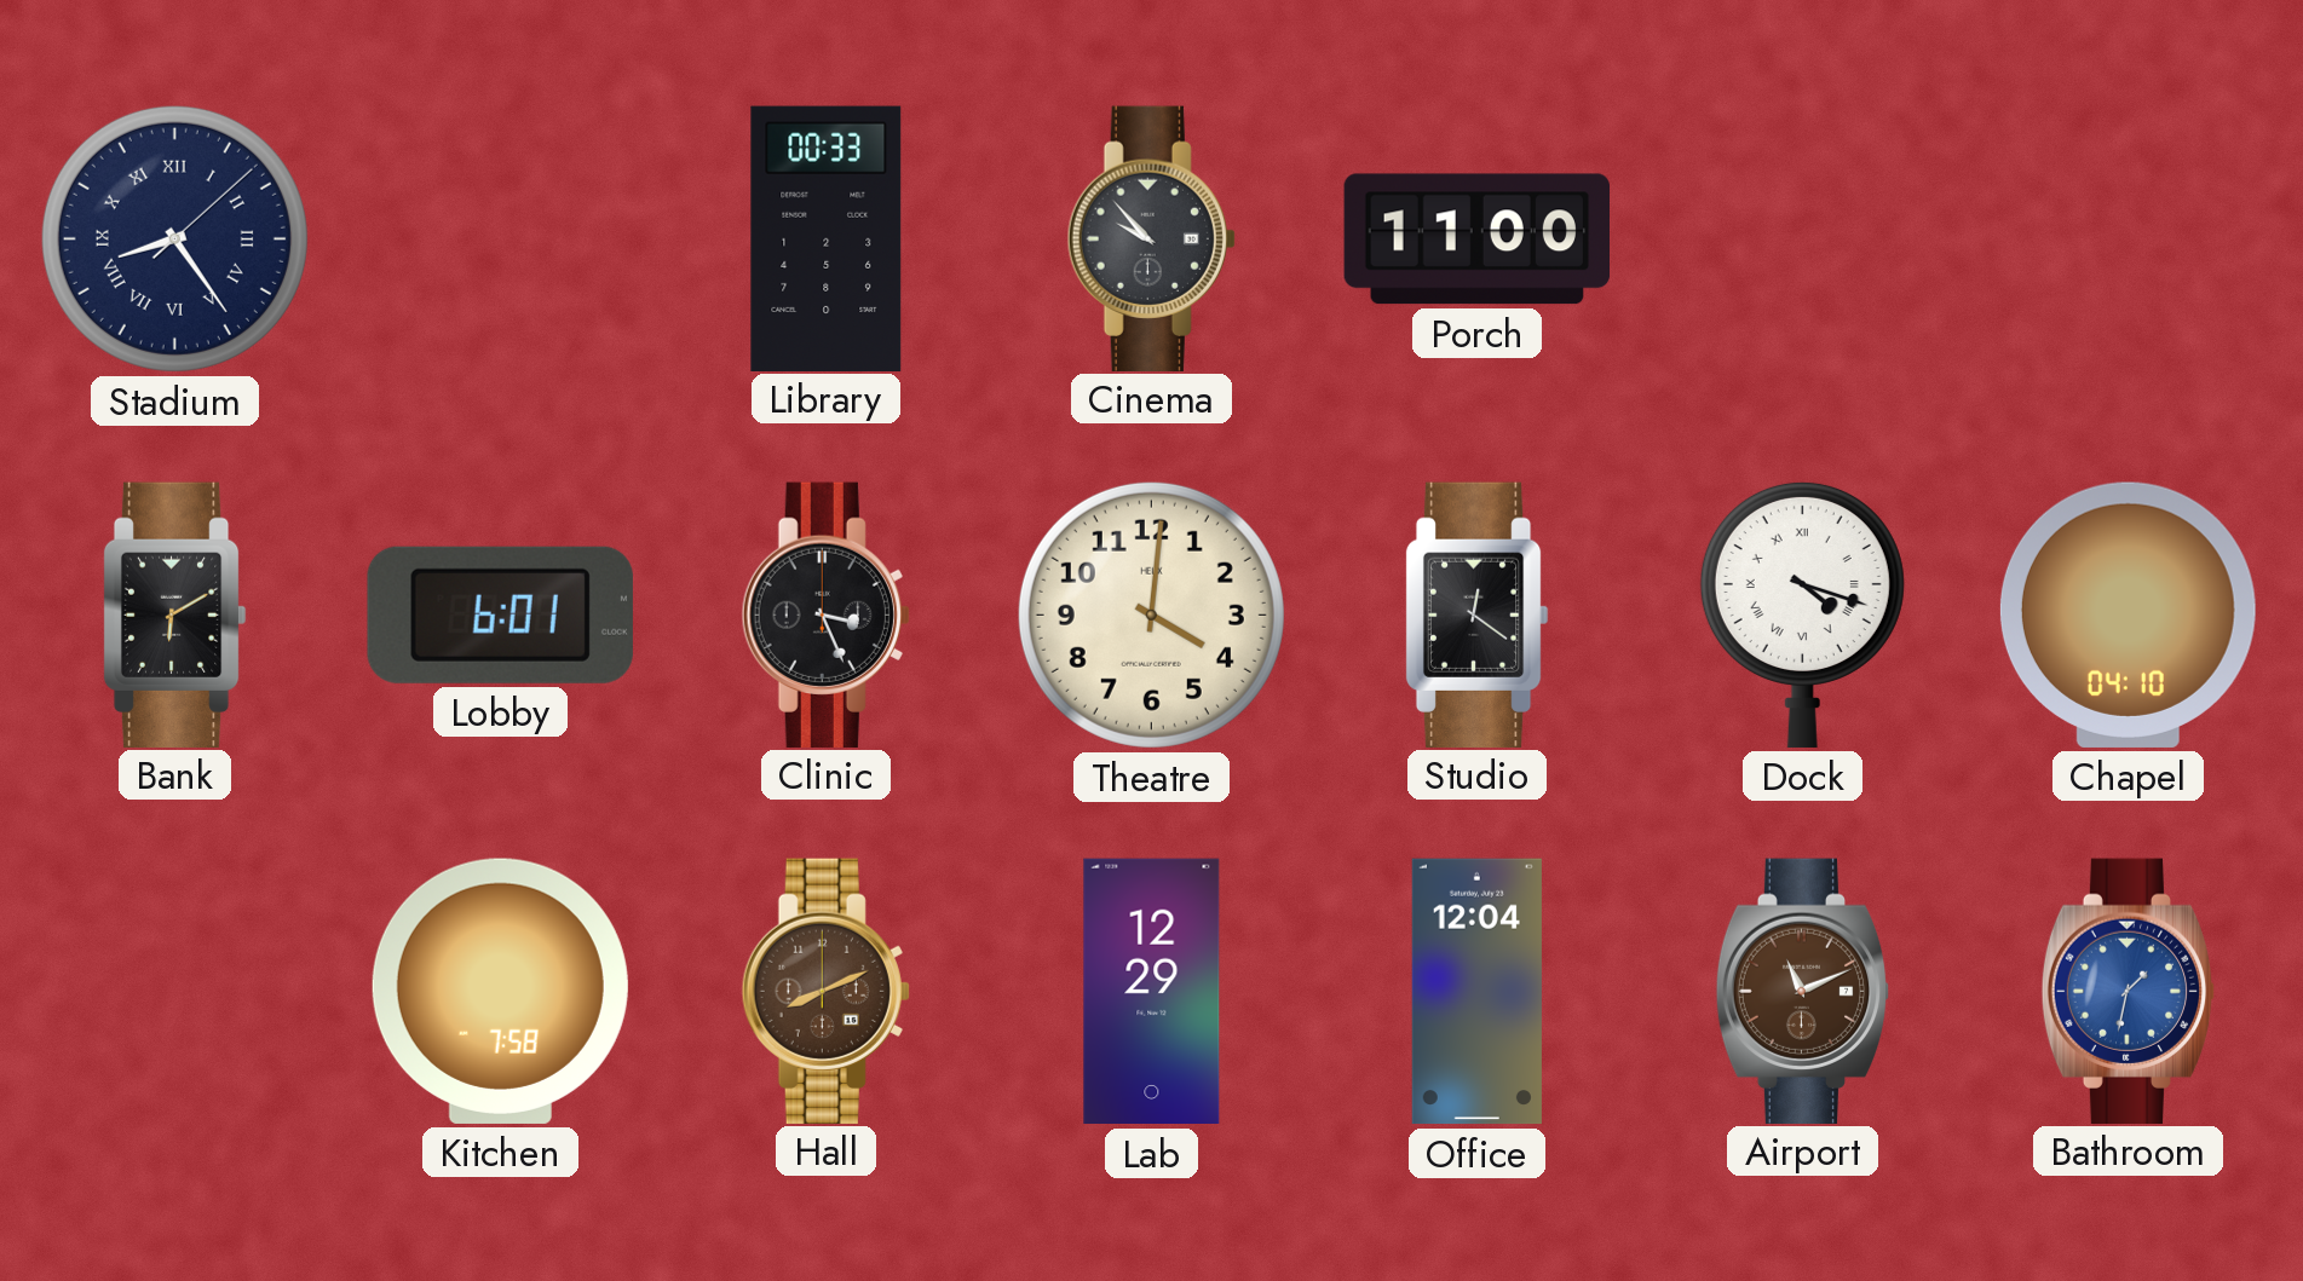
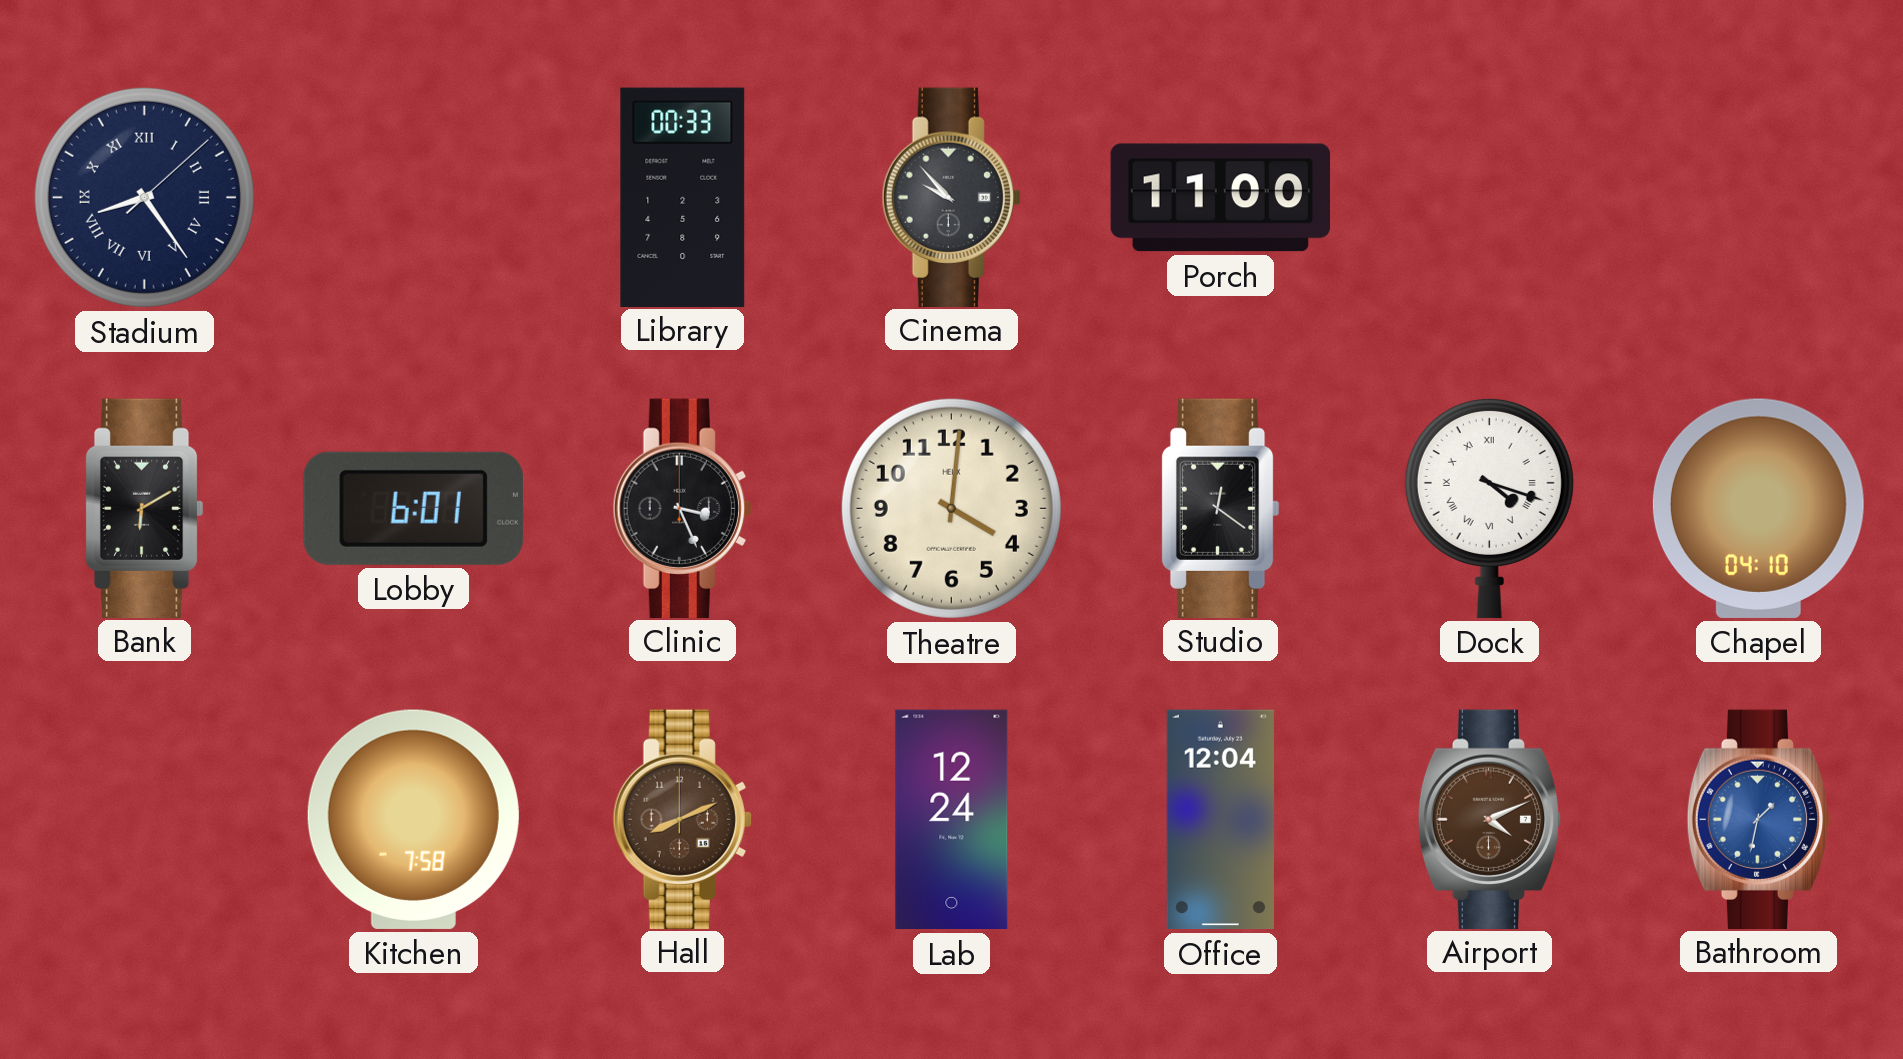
Lab: 12:29 -> 12:24 (952, 820)
Airport: 11:11 -> 4:11 (1490, 819)
